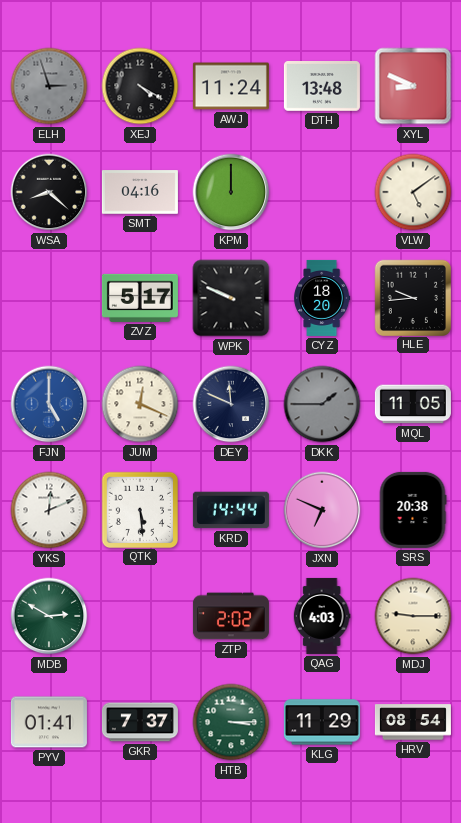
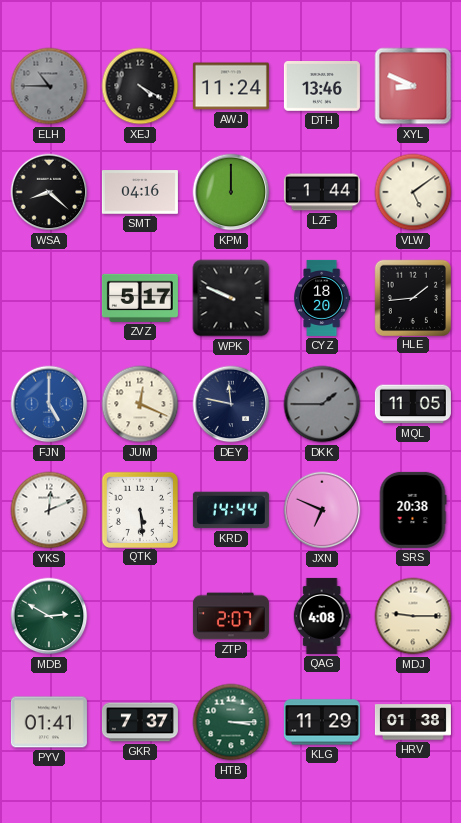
ELH: 2:57 -> 10:45 (49, 86)
DTH: 13:48 -> 13:46 (322, 87)
LZF: none -> 1:44 (322, 192)
HLE: 9:44 -> 1:44 (412, 297)
DEY: 11:49 -> 11:47 (231, 404)
ZTP: 2:02 -> 2:07 (231, 616)
QAG: 4:03 -> 4:08 (322, 616)
HRV: 08:54 -> 01:38 (413, 722)
